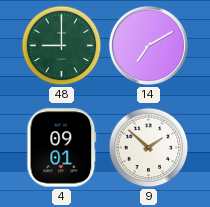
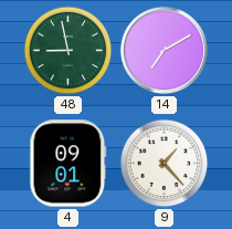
48: 9:00 -> 8:58 (68, 51)
9: 1:52 -> 1:23 (165, 164)
